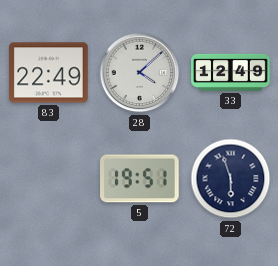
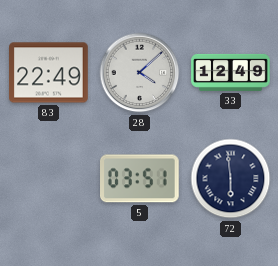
5: 19:51 -> 03:51 (140, 179)
72: 5:57 -> 5:59 (231, 179)
